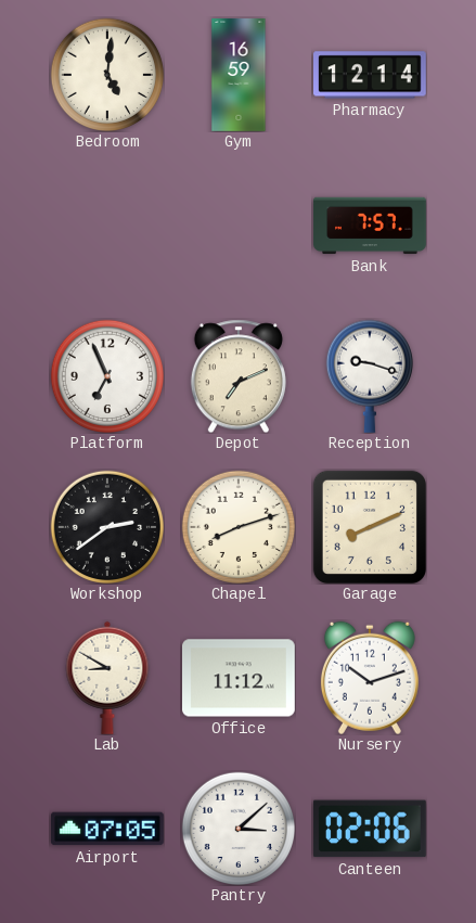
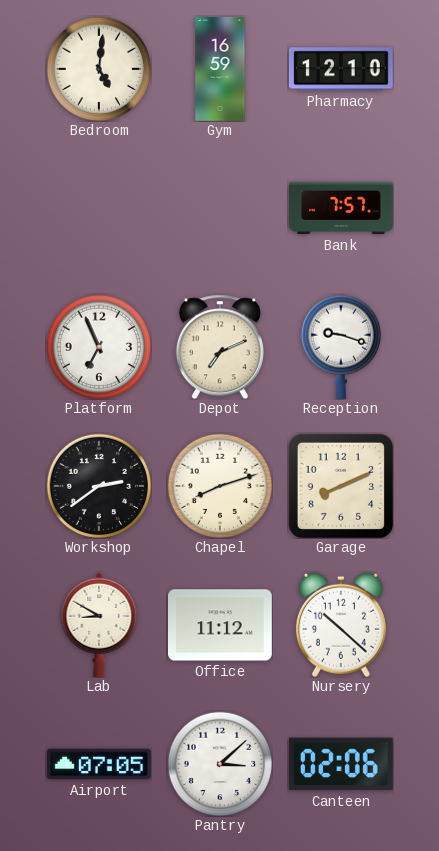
Pharmacy: 12:14 -> 12:10 (342, 69)
Nursery: 10:12 -> 10:22 (341, 625)
